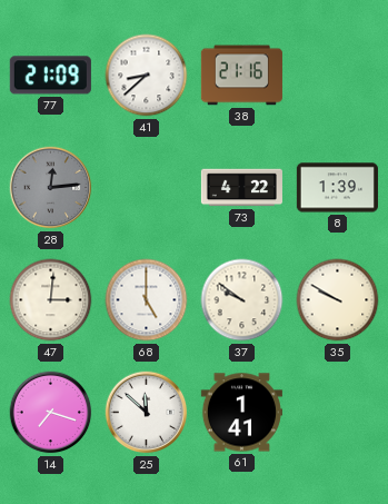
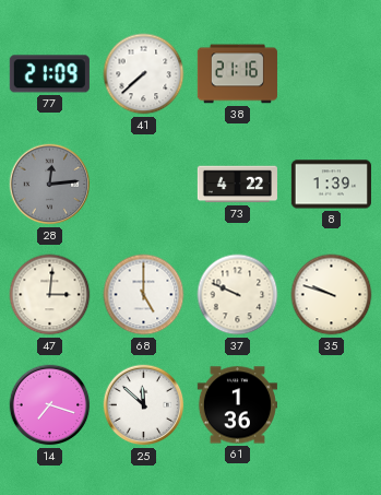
41: 8:38 -> 7:38 (144, 74)
37: 9:51 -> 9:49 (238, 295)
35: 9:50 -> 9:48 (332, 295)
61: 1:41 -> 1:36 (237, 405)
